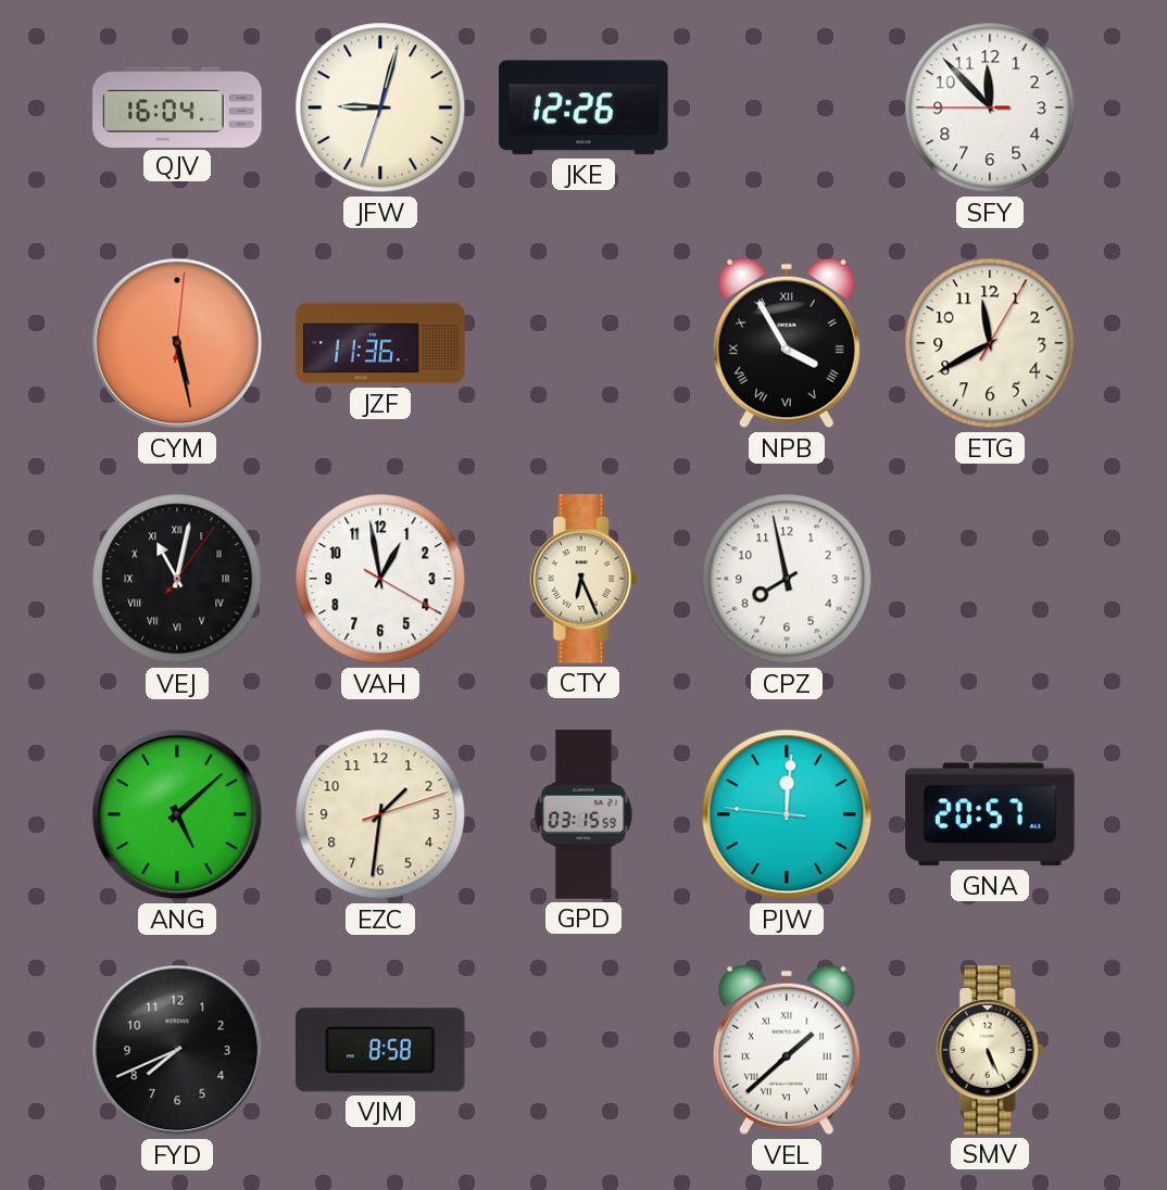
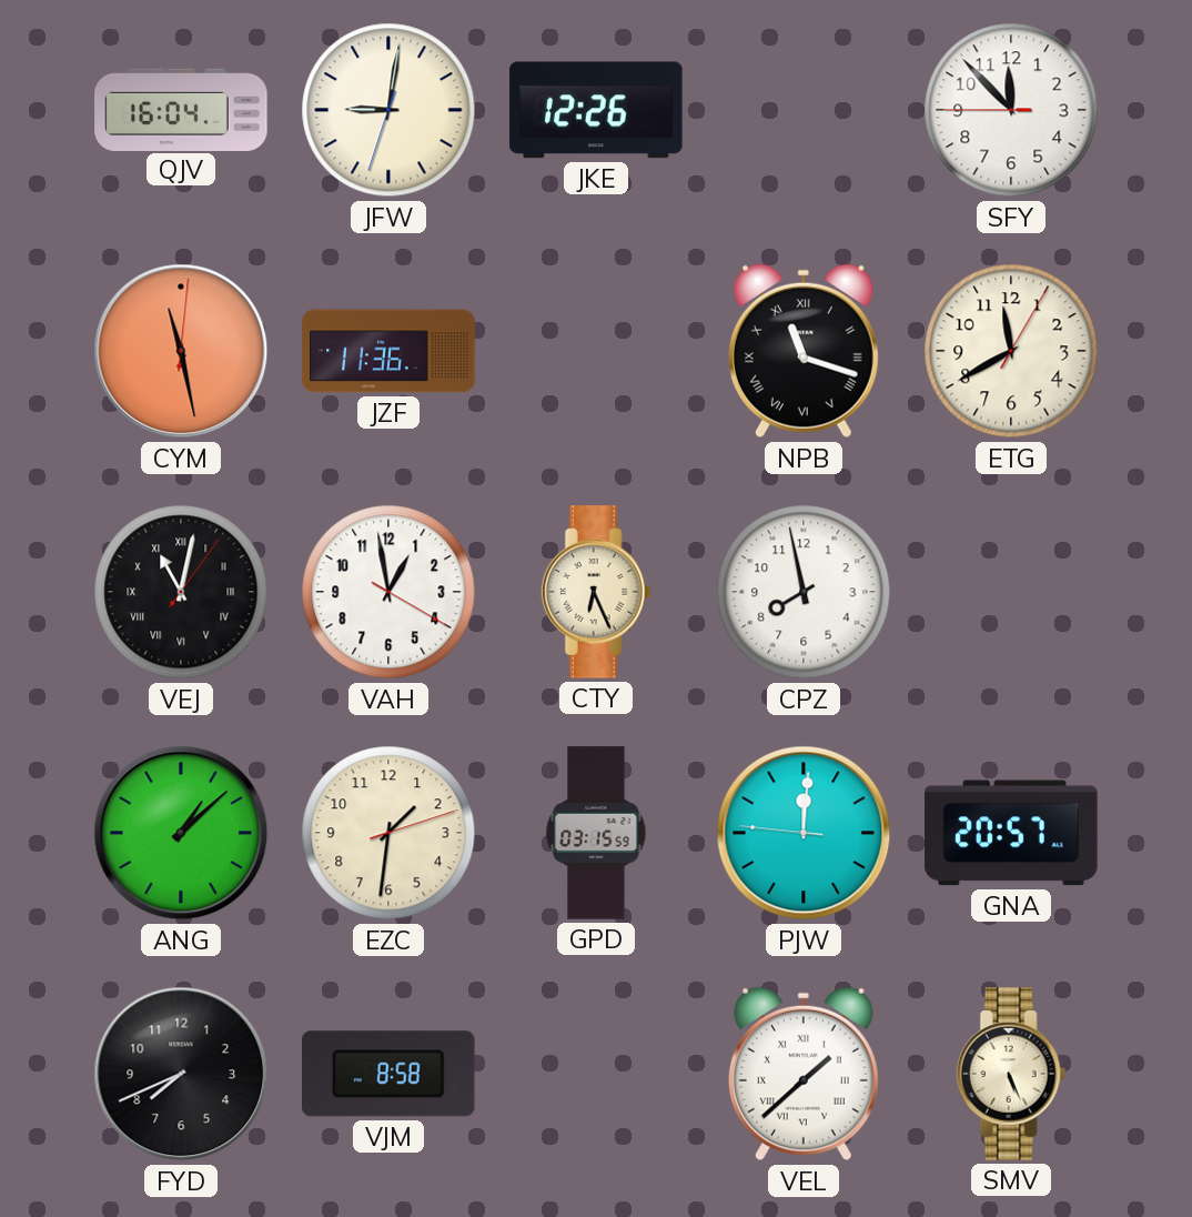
JFW: 9:02 -> 9:01 (388, 110)
CYM: 5:28 -> 11:28 (181, 351)
NPB: 3:55 -> 11:18 (804, 351)
ANG: 5:08 -> 1:08 (181, 833)
